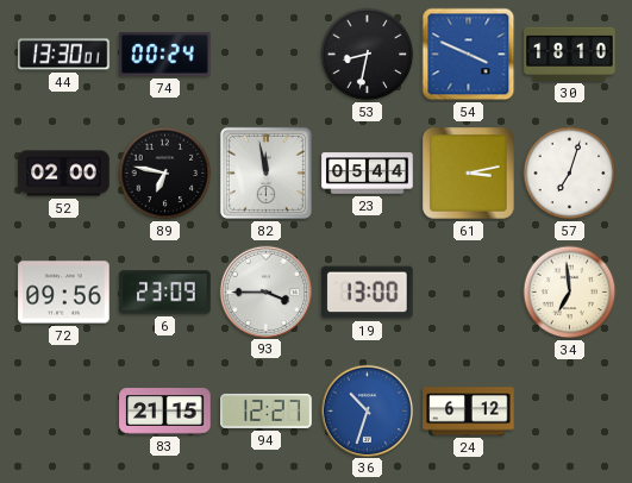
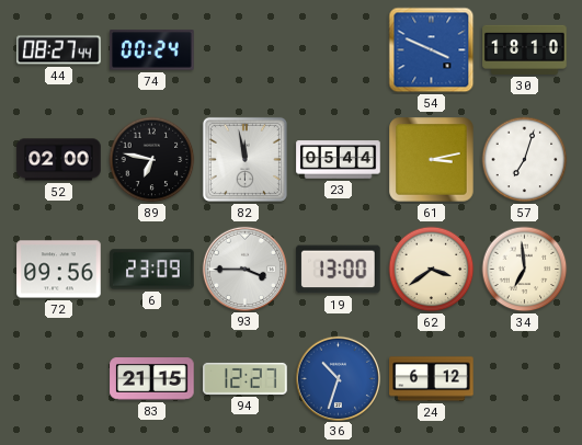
44: 13:30 -> 08:27 (59, 50)
53: 8:32 -> none (368, 55)
62: none -> 3:39 (432, 270)
